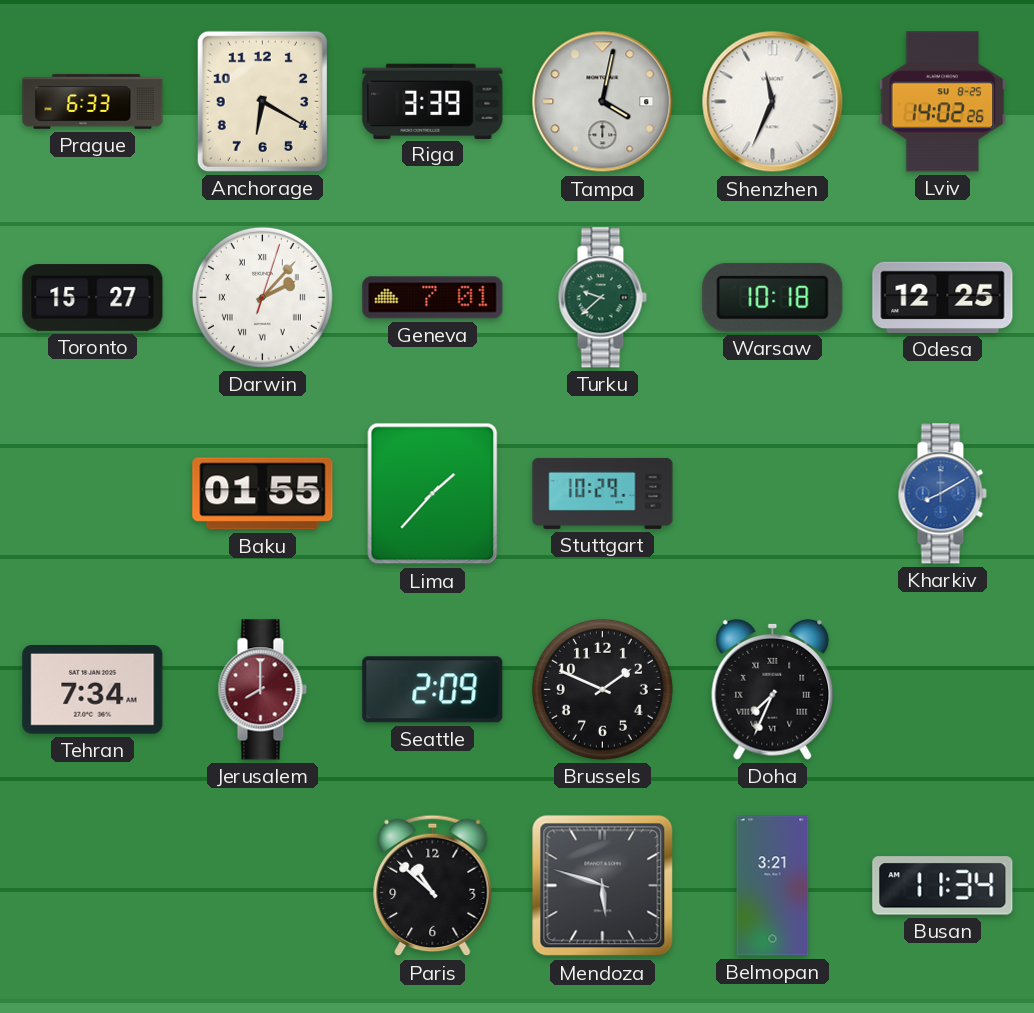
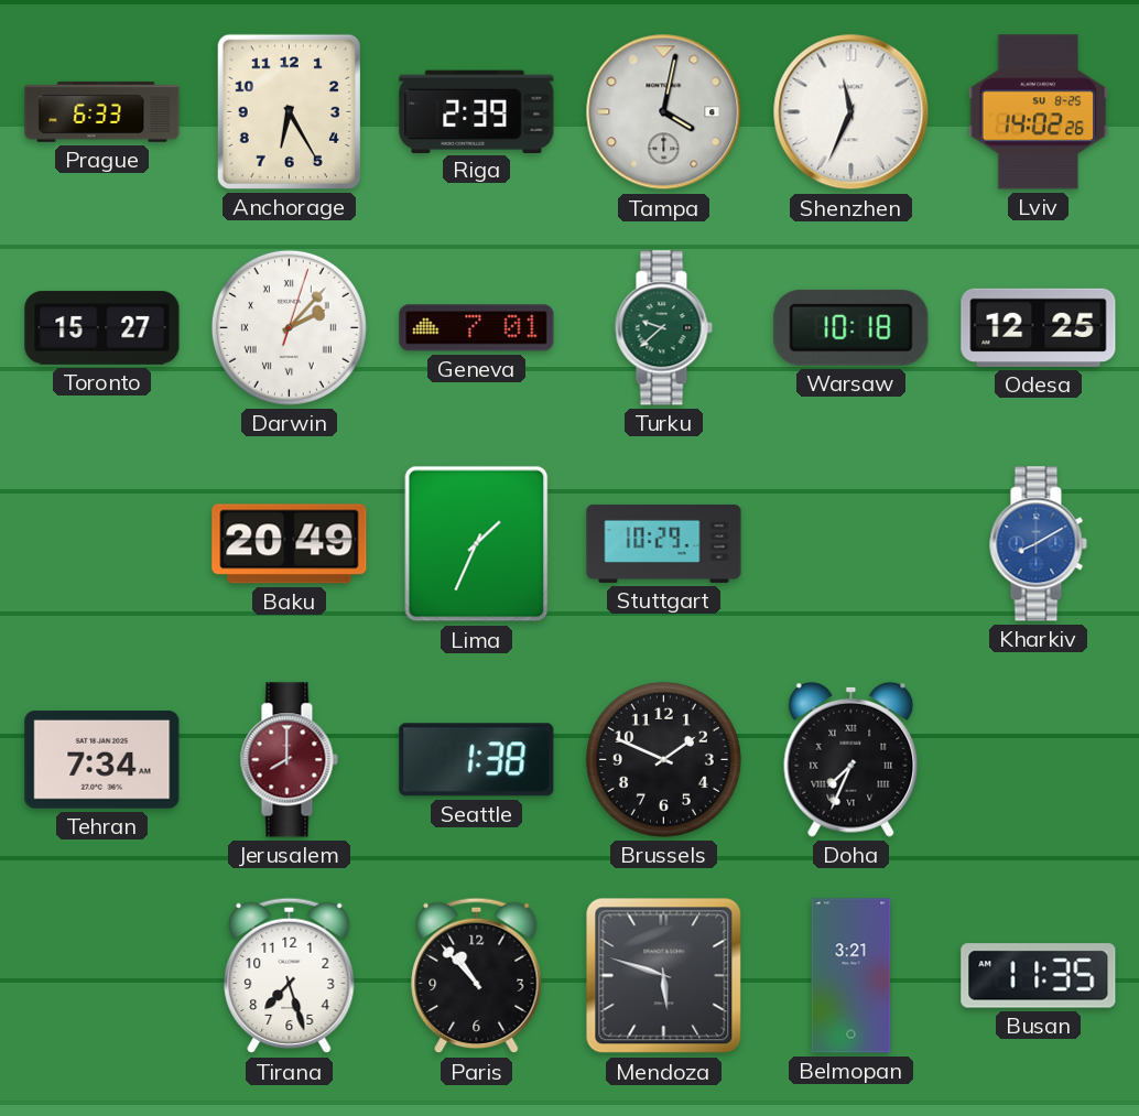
Anchorage: 6:20 -> 6:25 (289, 111)
Riga: 3:39 -> 2:39 (477, 111)
Baku: 01:55 -> 20:49 (290, 544)
Lima: 1:37 -> 1:34 (477, 544)
Seattle: 2:09 -> 1:38 (477, 760)
Tirana: none -> 7:27 (290, 976)
Paris: 10:52 -> 10:53 (477, 976)
Busan: 11:34 -> 11:35 (1039, 976)
